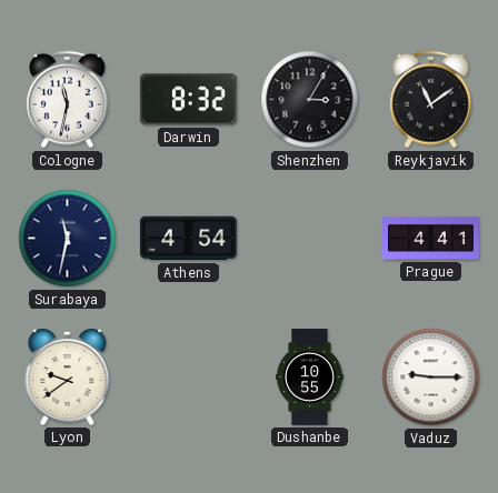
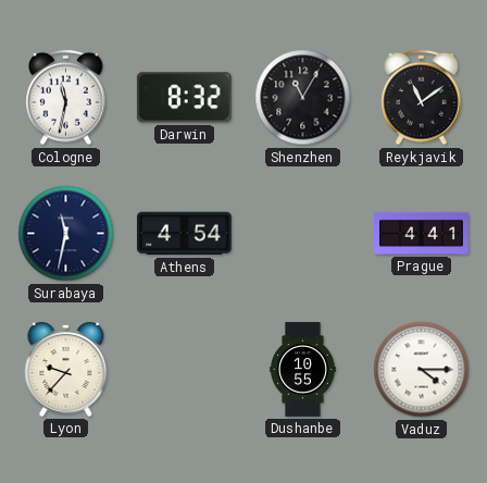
Shenzhen: 3:05 -> 11:05 (303, 98)
Lyon: 9:39 -> 9:37 (66, 369)
Vaduz: 9:15 -> 4:15 (422, 370)
